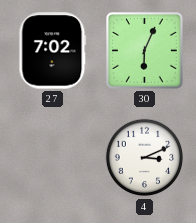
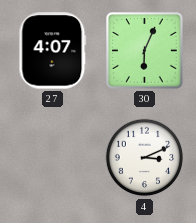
27: 7:02 -> 4:07 (53, 51)
